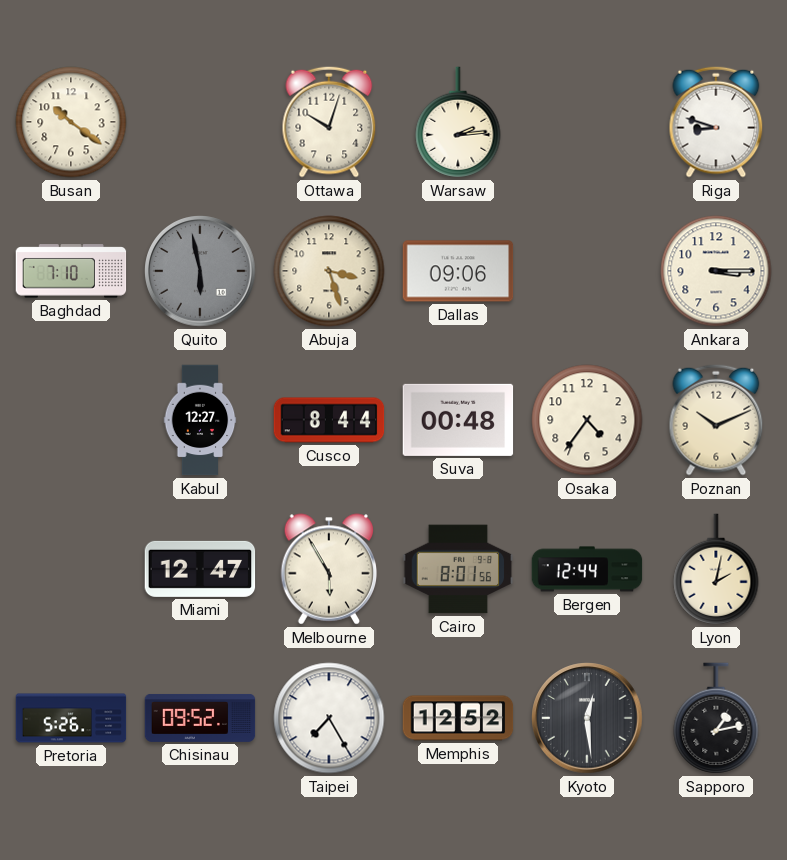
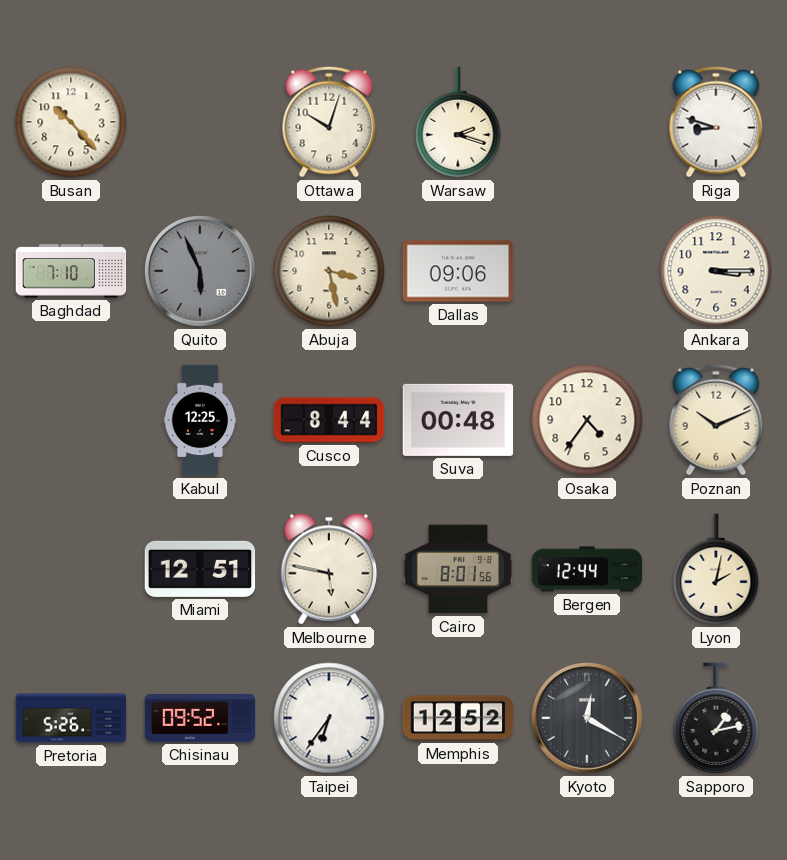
Busan: 10:21 -> 10:23 (71, 122)
Warsaw: 2:14 -> 2:18 (458, 122)
Quito: 5:58 -> 5:56 (200, 271)
Abuja: 3:27 -> 3:28 (329, 271)
Kabul: 12:27 -> 12:25 (200, 420)
Miami: 12:47 -> 12:51 (200, 569)
Melbourne: 5:55 -> 5:47 (329, 569)
Taipei: 7:25 -> 6:36 (329, 718)
Kyoto: 12:29 -> 12:20 (587, 718)
